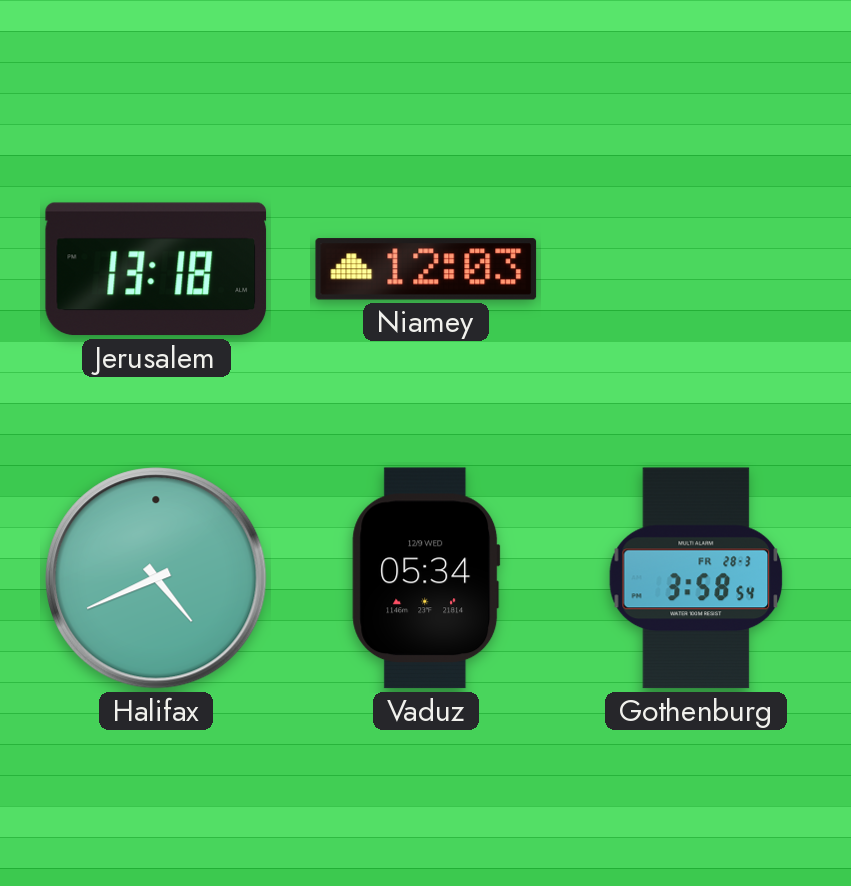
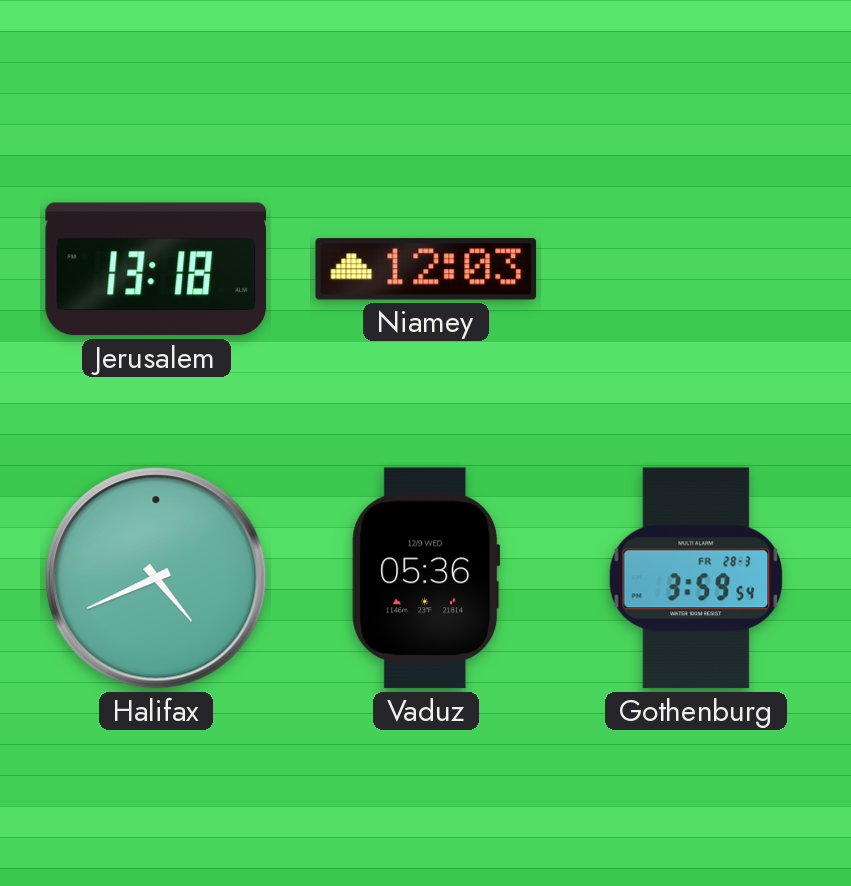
Vaduz: 05:34 -> 05:36 (426, 578)
Gothenburg: 3:58 -> 3:59 (696, 578)
